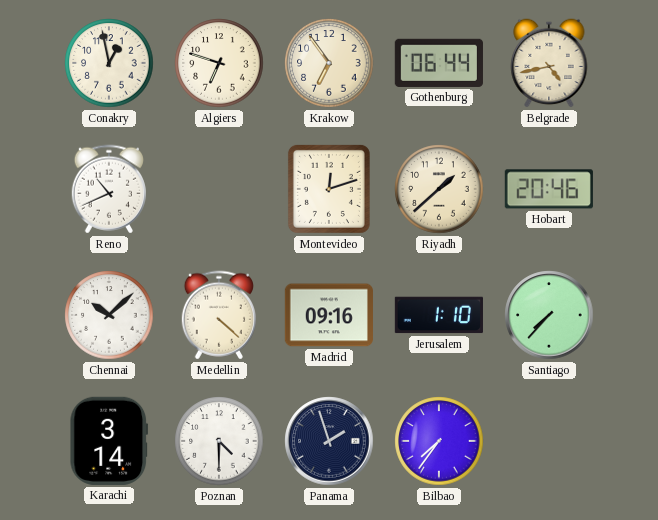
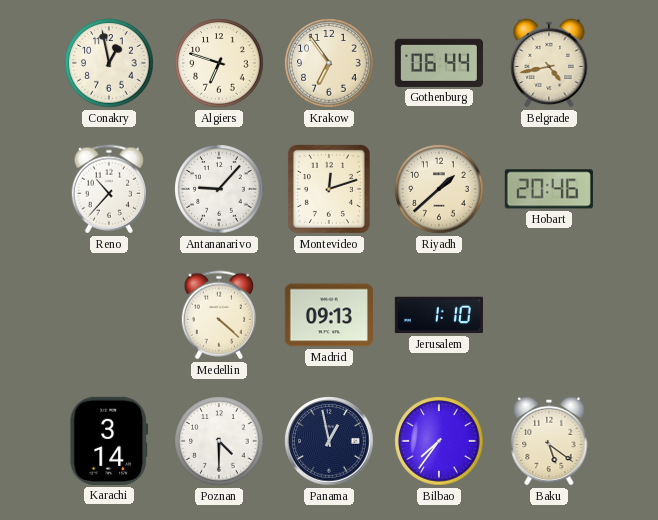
Reno: 10:41 -> 10:37 (108, 189)
Antananarivo: none -> 9:07 (219, 189)
Chennai: 10:08 -> none (109, 315)
Madrid: 09:16 -> 09:13 (329, 315)
Santiago: 7:37 -> none (549, 315)
Panama: 1:57 -> 12:58 (329, 441)
Baku: none -> 5:21 (549, 441)
